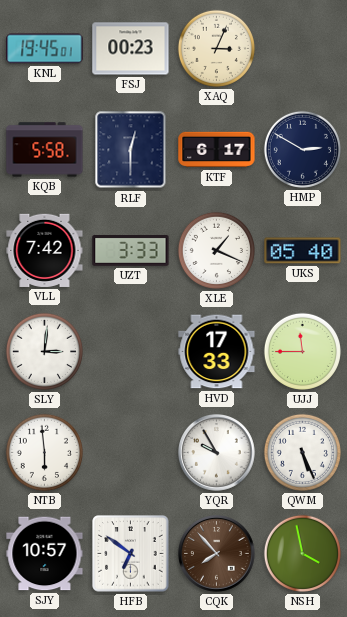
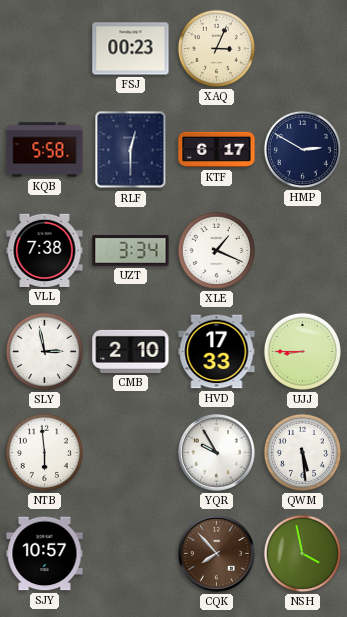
KNL: 19:45 -> none (45, 49)
VLL: 7:42 -> 7:38 (45, 250)
UZT: 3:33 -> 3:34 (131, 251)
UKS: 05:40 -> none (303, 251)
SLY: 3:01 -> 2:58 (44, 351)
CMB: none -> 2:10 (131, 351)
UJJ: 11:45 -> 8:45 (302, 351)
QWM: 5:26 -> 5:29 (302, 452)
HFB: 6:51 -> none (131, 554)
